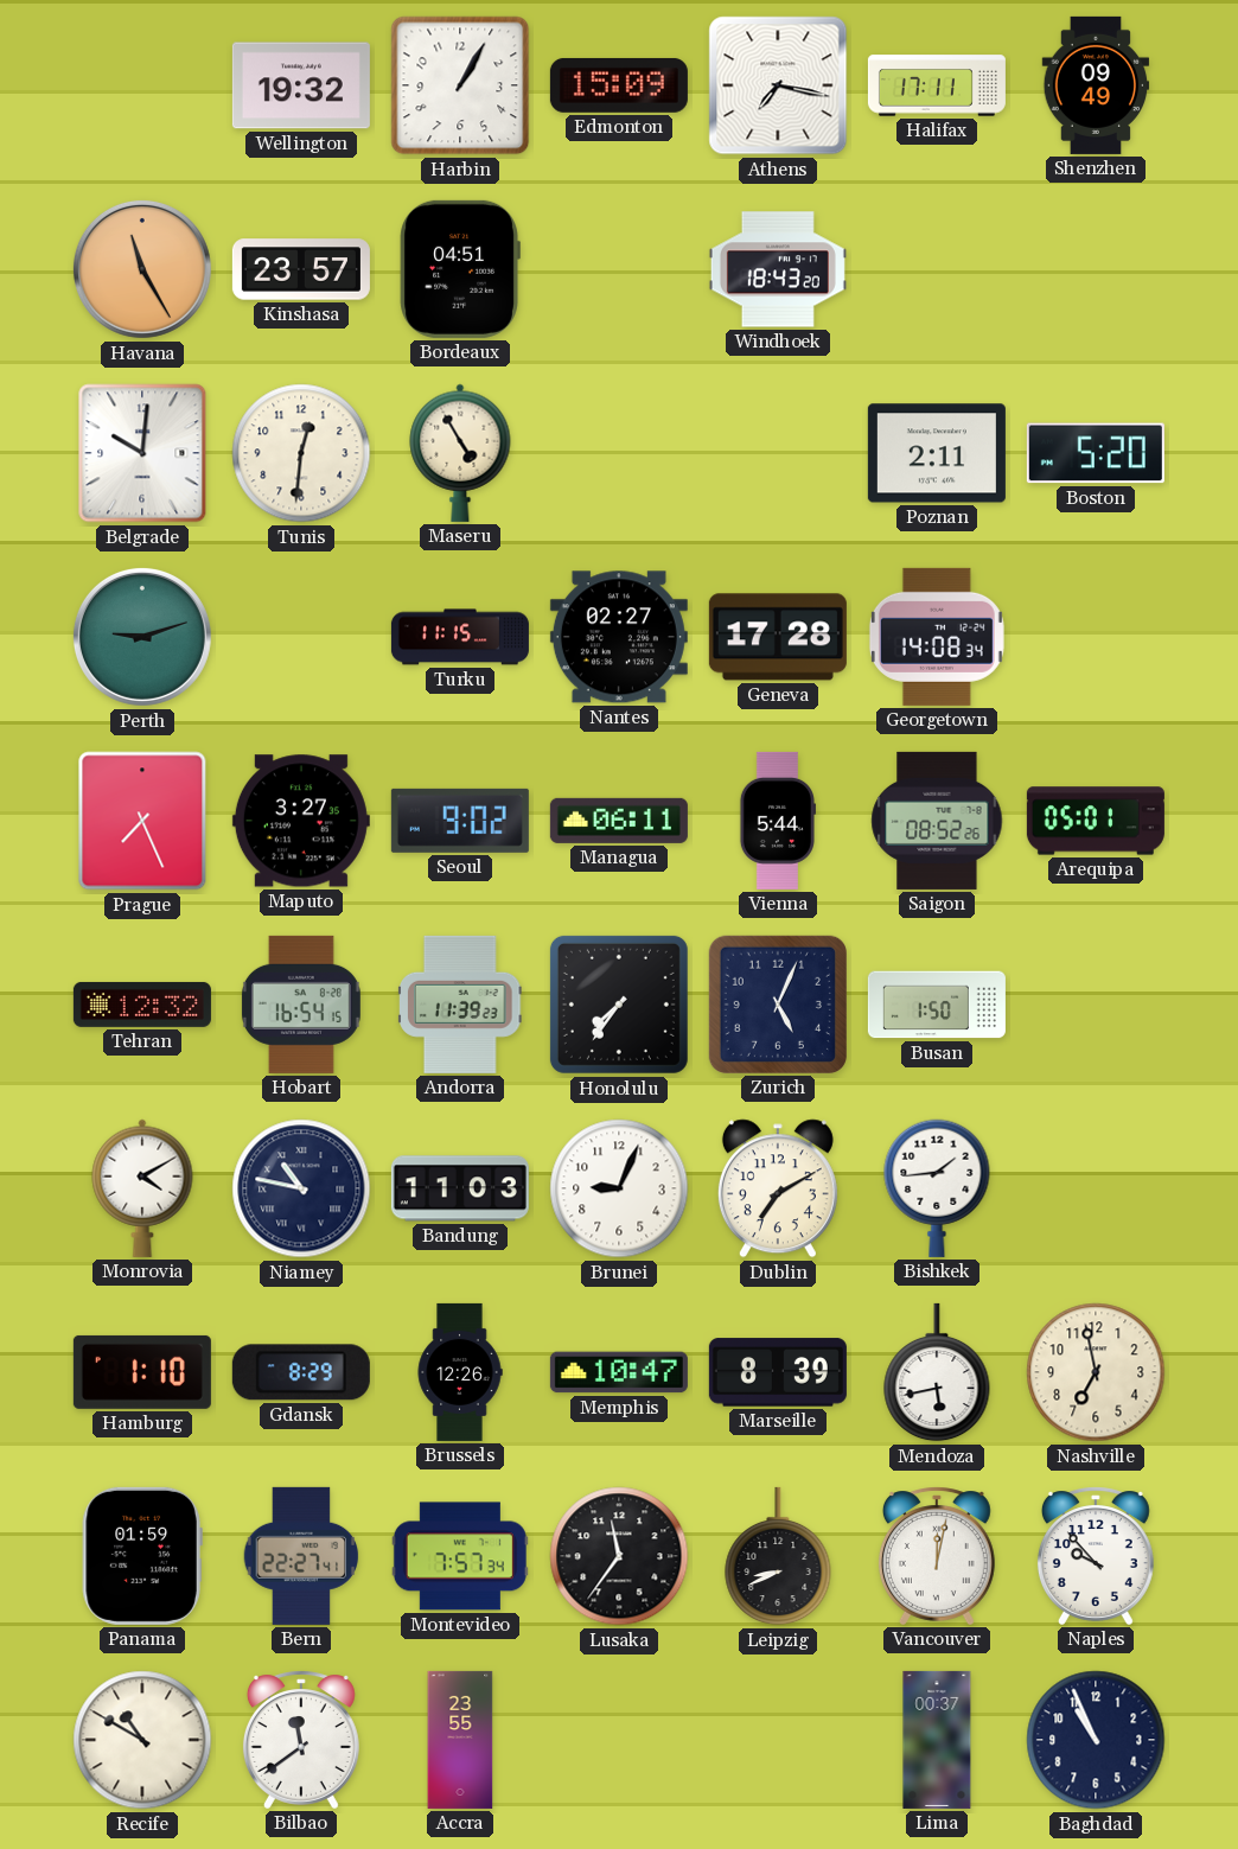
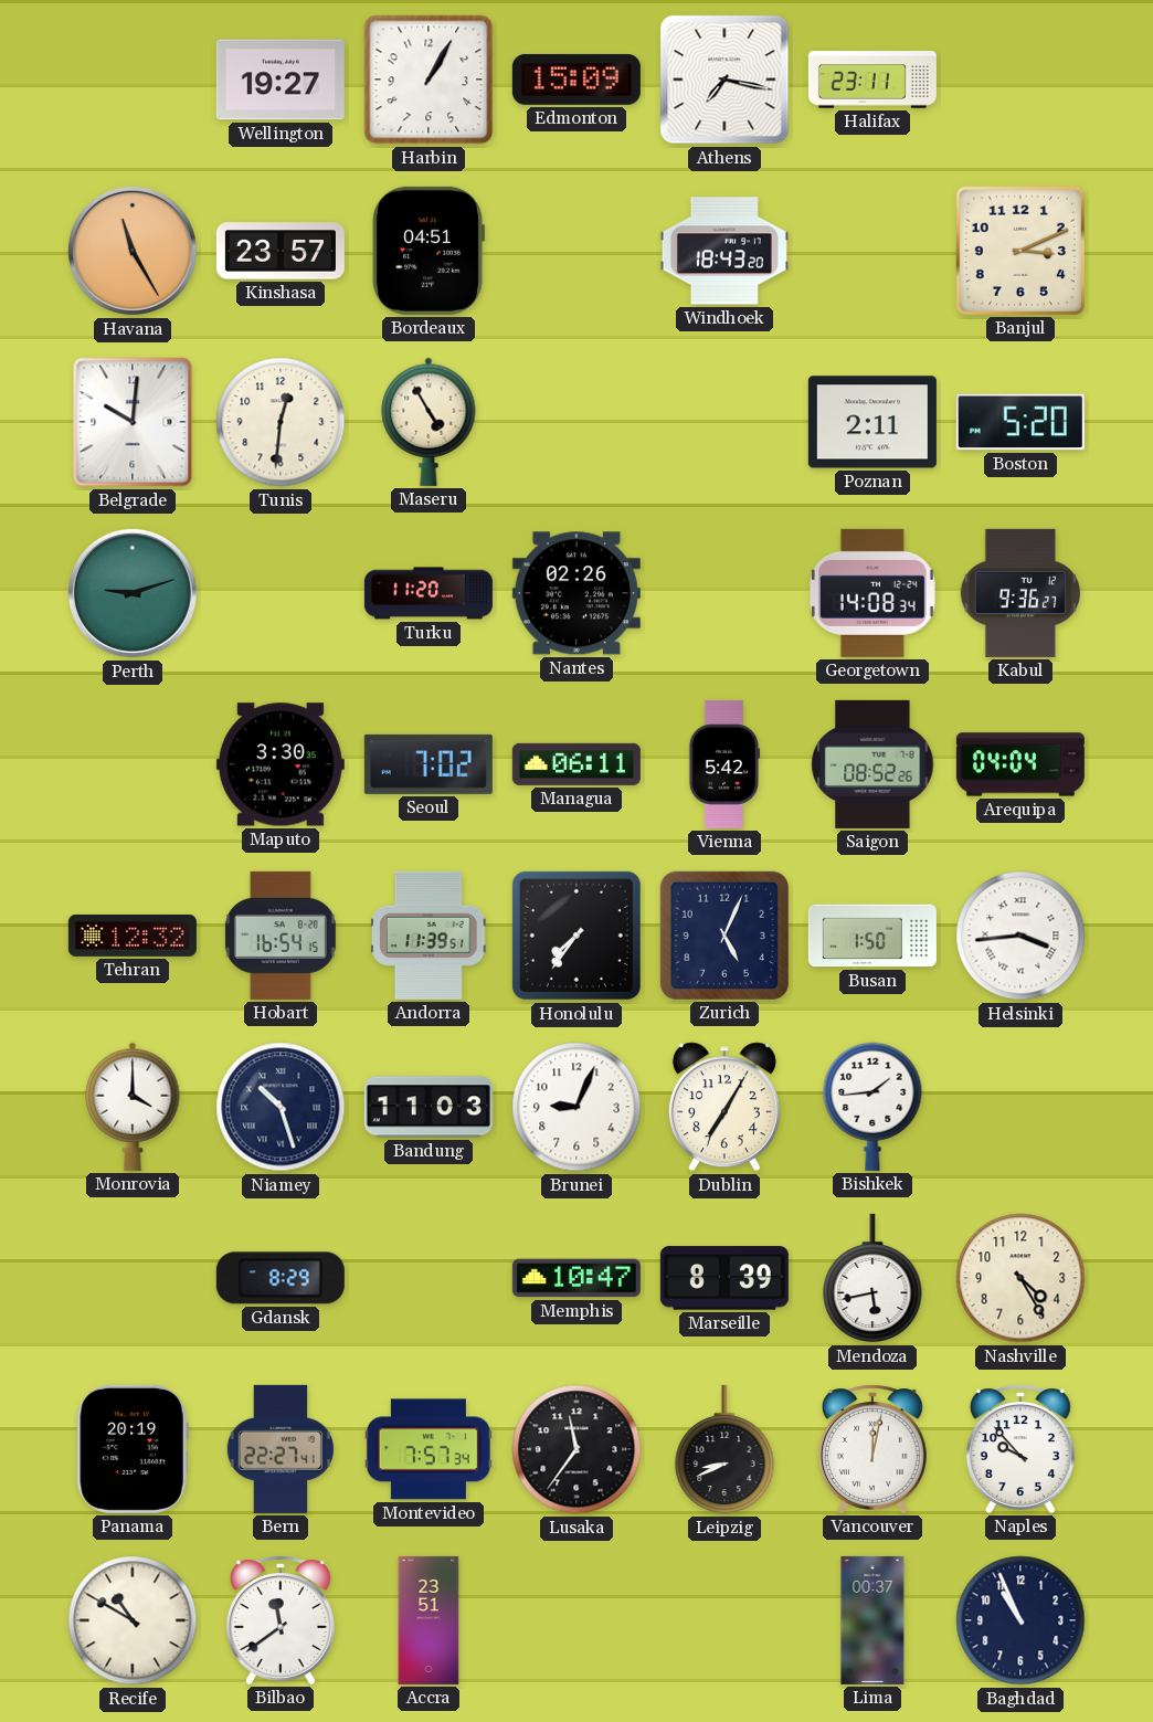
Wellington: 19:32 -> 19:27 (281, 80)
Halifax: 17:11 -> 23:11 (872, 80)
Shenzhen: 09:49 -> none (1096, 85)
Banjul: none -> 3:11 (1020, 251)
Turku: 11:15 -> 11:20 (429, 593)
Nantes: 02:27 -> 02:26 (576, 593)
Geneva: 17:28 -> none (778, 637)
Kabul: none -> 9:36 (1019, 593)
Prague: 7:26 -> none (142, 821)
Maputo: 3:27 -> 3:30 (281, 764)
Seoul: 9:02 -> 7:02 (429, 764)
Vienna: 5:44 -> 5:42 (723, 764)
Arequipa: 05:01 -> 04:04 (1020, 764)
Andorra: 11:39:23 -> 11:39:51 (429, 936)
Helsinki: none -> 3:44 (1020, 936)
Monrovia: 4:10 -> 4:00 (133, 1107)
Niamey: 10:47 -> 10:27 (281, 1107)
Dublin: 7:10 -> 7:05 (724, 1107)
Hamburg: 1:10 -> none (142, 1372)
Brussels: 12:26 -> none (460, 1372)
Nashville: 6:58 -> 4:25 (1020, 1278)
Panama: 01:59 -> 20:19 (133, 1449)
Accra: 23:55 -> 23:51 (429, 1620)
